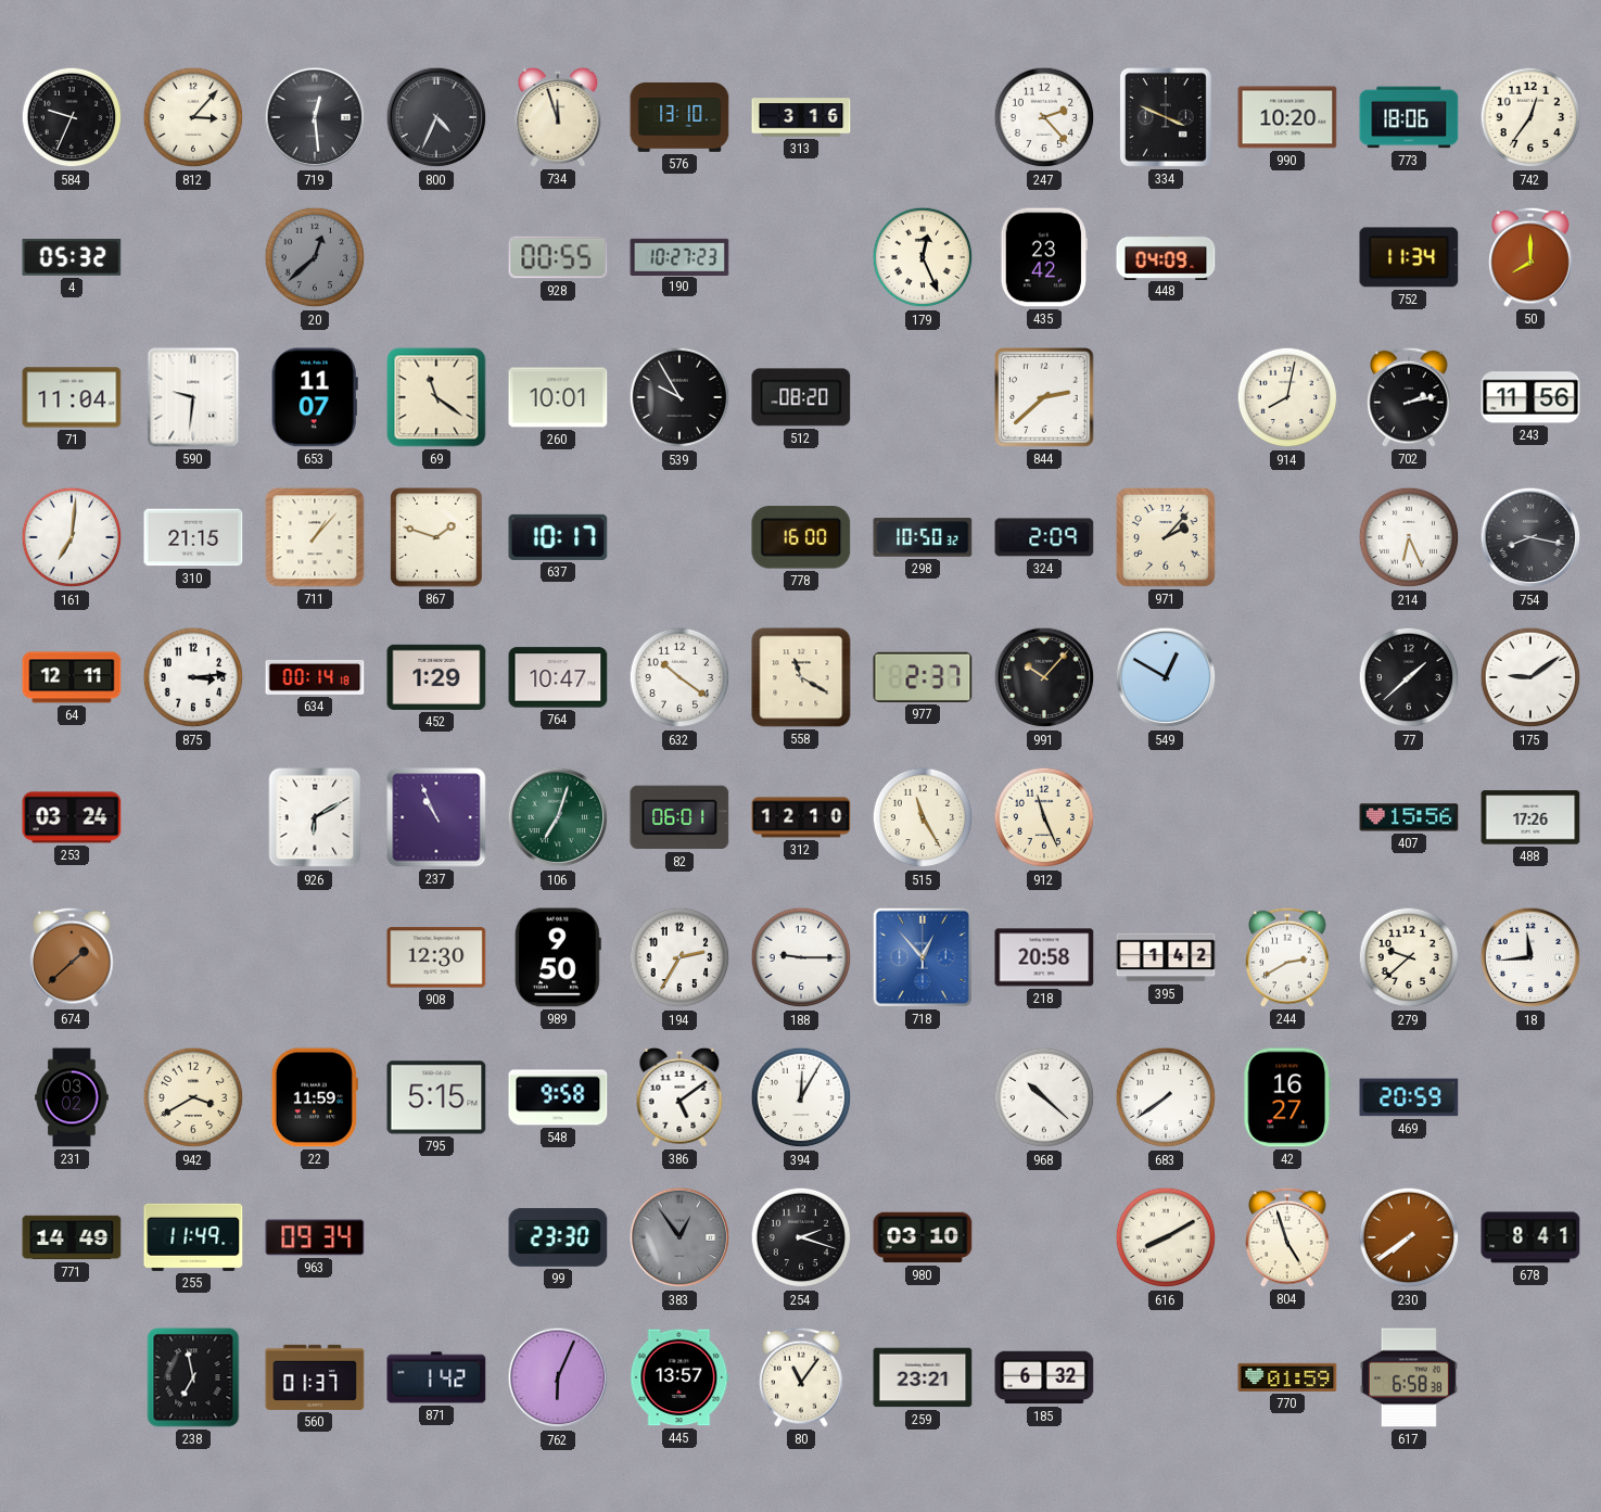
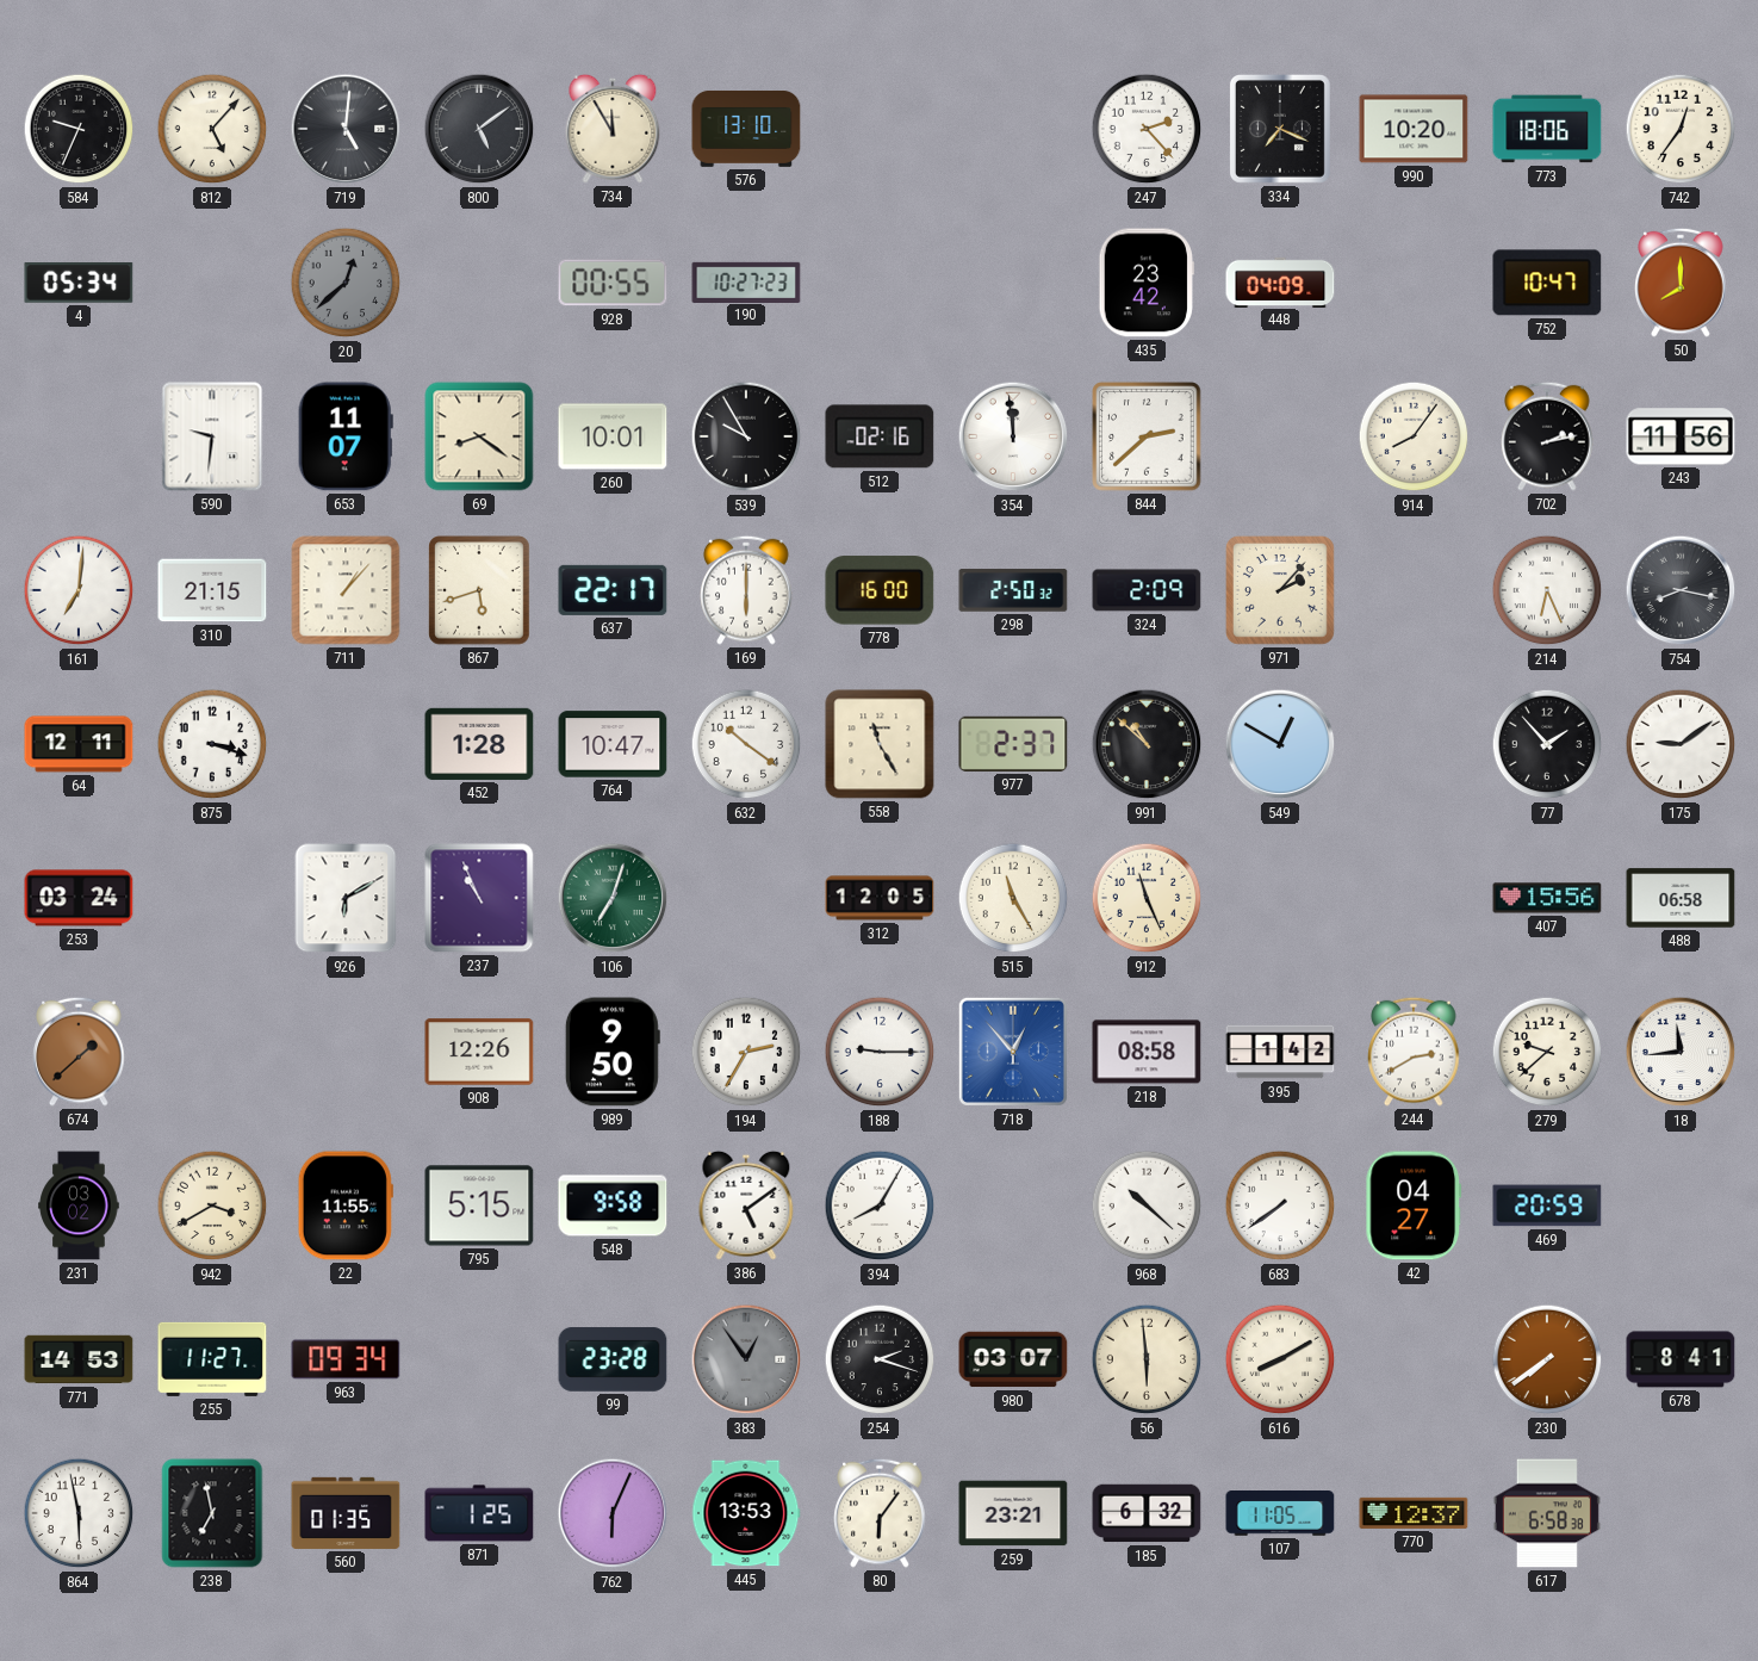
812: 3:07 -> 5:07 (212, 129)
719: 12:29 -> 5:01 (346, 129)
800: 4:34 -> 5:09 (479, 129)
734: 11:57 -> 11:55 (613, 129)
313: 3:16 -> none (801, 117)
334: 3:49 -> 7:19 (1280, 129)
4: 05:32 -> 05:34 (79, 284)
179: 12:26 -> none (923, 257)
752: 11:34 -> 10:47 (1547, 283)
71: 11:04 -> none (72, 397)
69: 11:21 -> 8:21 (479, 436)
512: 08:20 -> 02:16 (880, 436)
354: none -> 11:59 (1013, 436)
914: 8:02 -> 8:06 (1414, 436)
867: 1:48 -> 5:42 (479, 590)
637: 10:17 -> 22:17 (613, 590)
169: none -> 6:00 (746, 590)
298: 10:50 -> 2:50 (1013, 590)
875: 3:14 -> 3:18 (212, 744)
634: 00:14 -> none (315, 677)
452: 1:29 -> 1:28 (479, 744)
558: 11:20 -> 11:25 (880, 744)
991: 10:07 -> 10:52 (1147, 744)
77: 1:38 -> 1:53 (1547, 744)
82: 06:01 -> none (679, 817)
312: 12:10 -> 12:05 (880, 898)
488: 17:26 -> 06:58 (1681, 898)
908: 12:30 -> 12:26 (479, 1052)
218: 20:58 -> 08:58 (1147, 1052)
22: 11:59 -> 11:55 (346, 1206)
394: 12:05 -> 8:05 (880, 1206)
42: 16:27 -> 04:27 (1414, 1206)
771: 14:49 -> 14:53 (79, 1359)
255: 11:49 -> 11:27 (212, 1359)
99: 23:30 -> 23:28 (613, 1359)
980: 03:10 -> 03:07 (1013, 1359)
56: none -> 5:59 (1147, 1359)
804: 4:57 -> none (1287, 1237)
864: none -> 5:58 (79, 1513)
560: 01:37 -> 01:35 (346, 1513)
871: 1:42 -> 1:25 (479, 1513)
445: 13:57 -> 13:53 (746, 1513)
80: 11:06 -> 6:06 (880, 1513)
107: none -> 11:05 (1280, 1513)
770: 01:59 -> 12:37 (1414, 1513)
